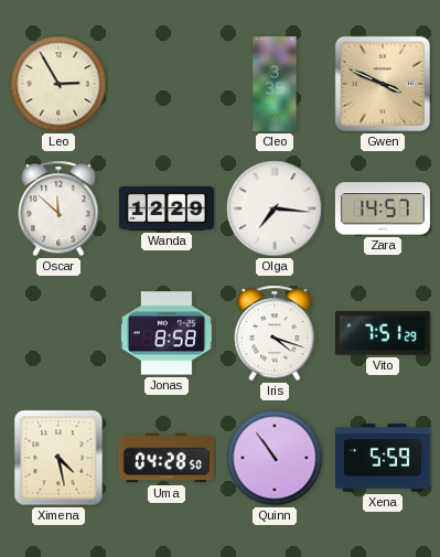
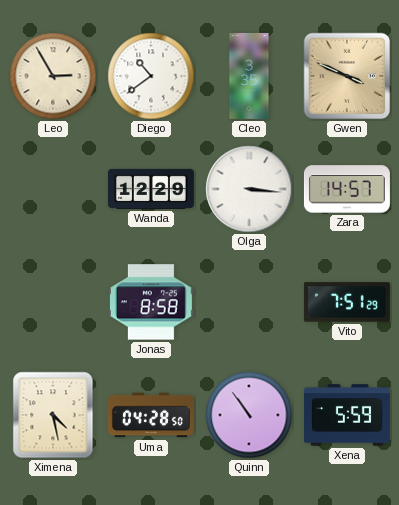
Diego: none -> 10:39 (151, 76)
Oscar: 11:52 -> none (58, 208)
Olga: 7:16 -> 3:16 (249, 189)
Iris: 4:18 -> none (275, 333)
